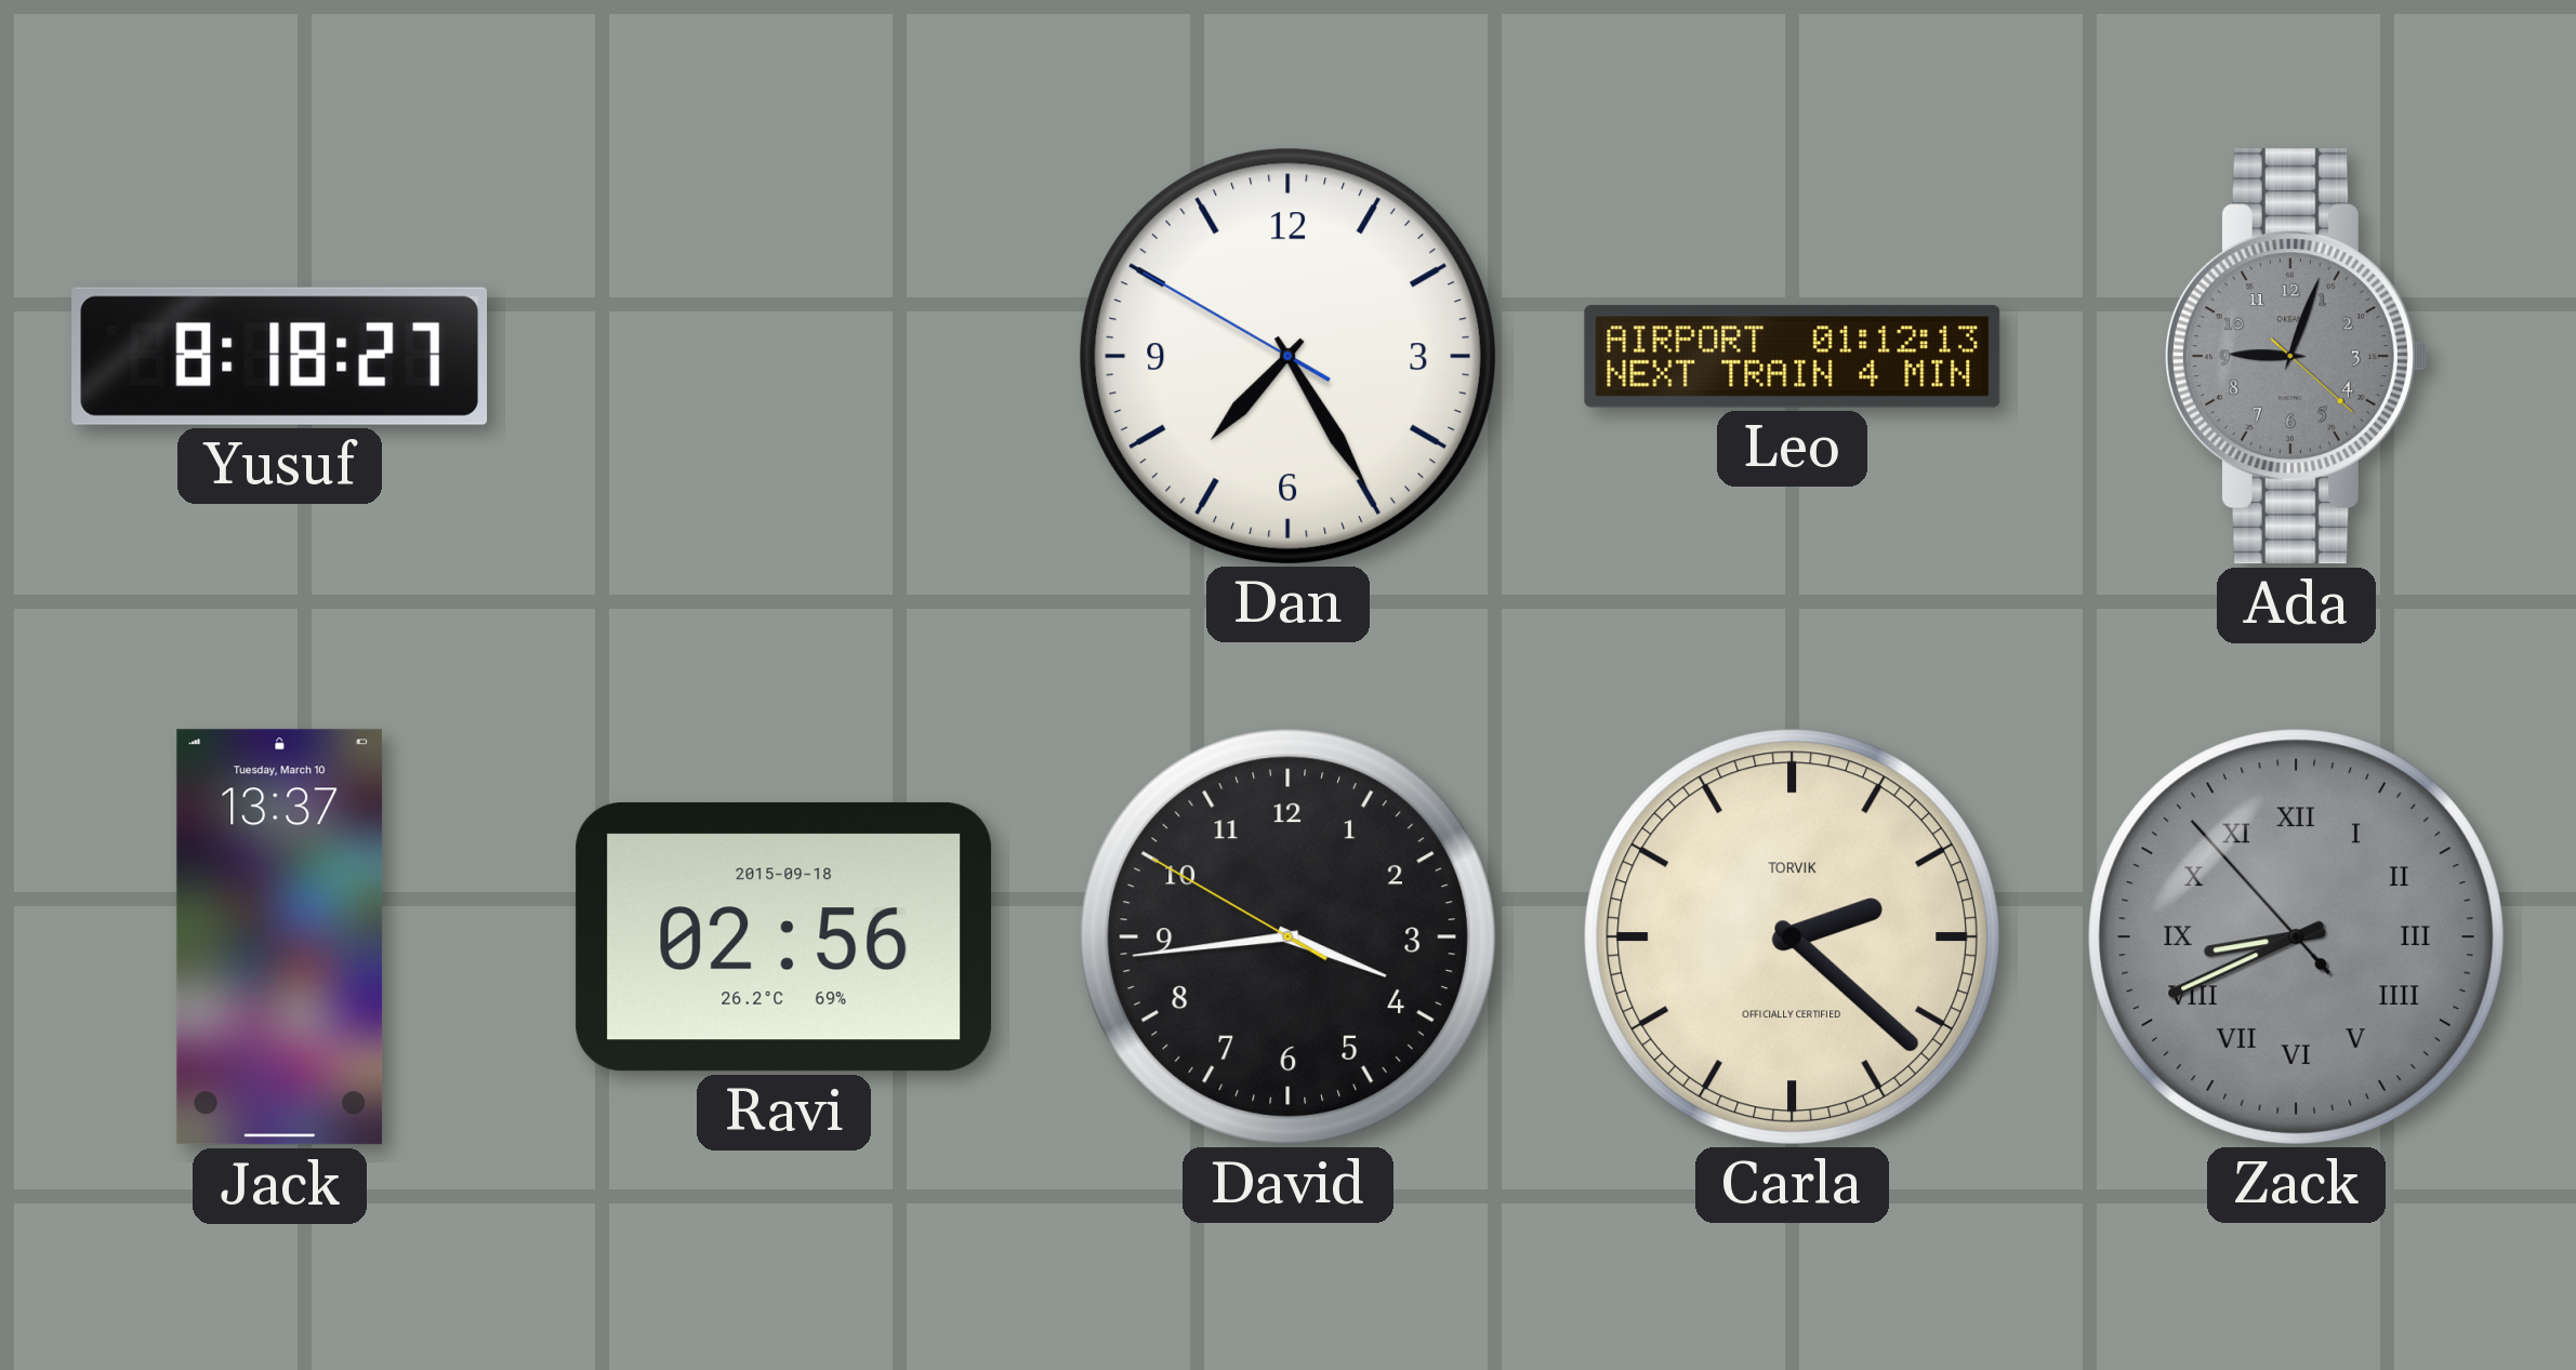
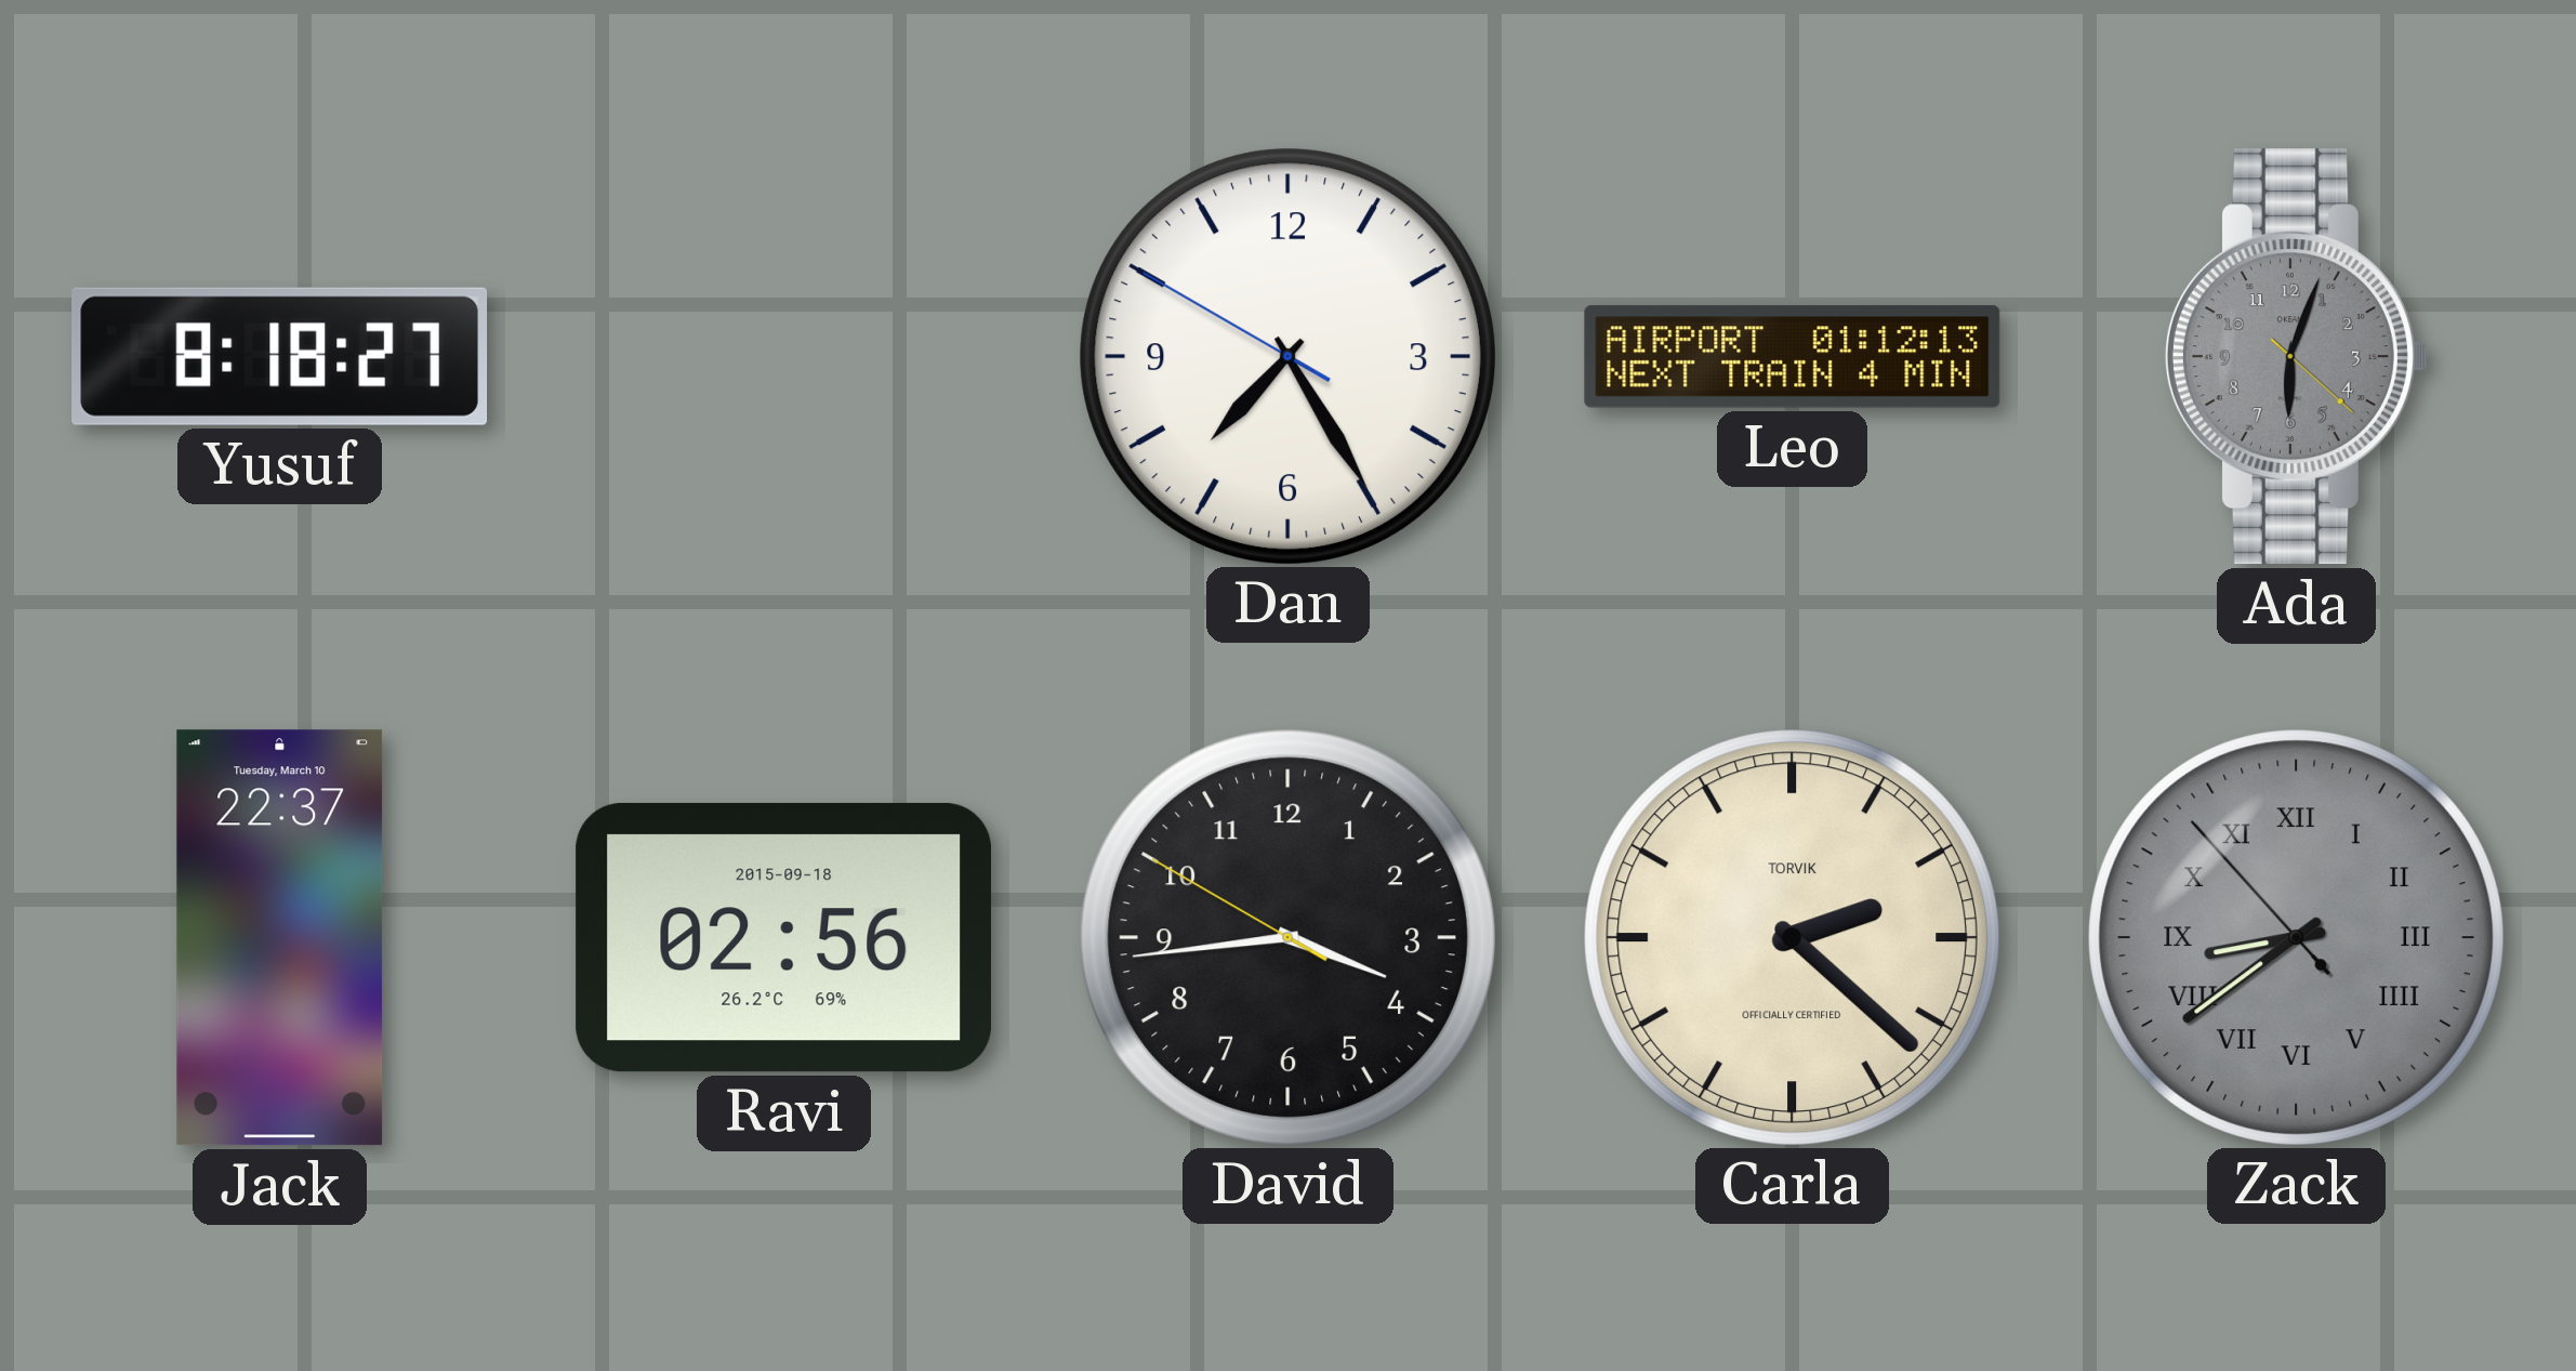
Ada: 9:03 -> 6:03 (2296, 357)
Jack: 13:37 -> 22:37 (280, 938)
Zack: 8:40 -> 8:38 (2296, 937)
